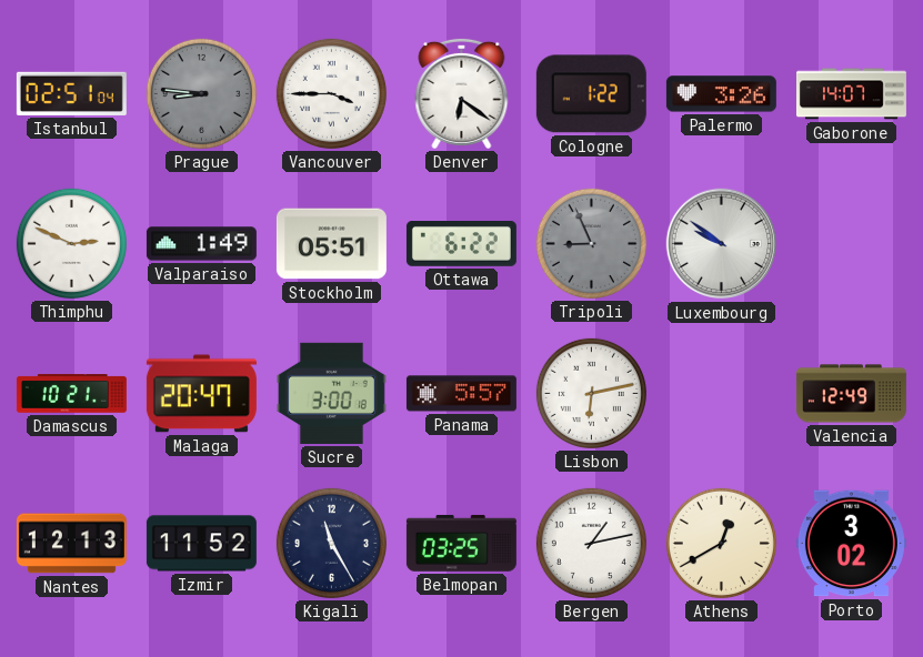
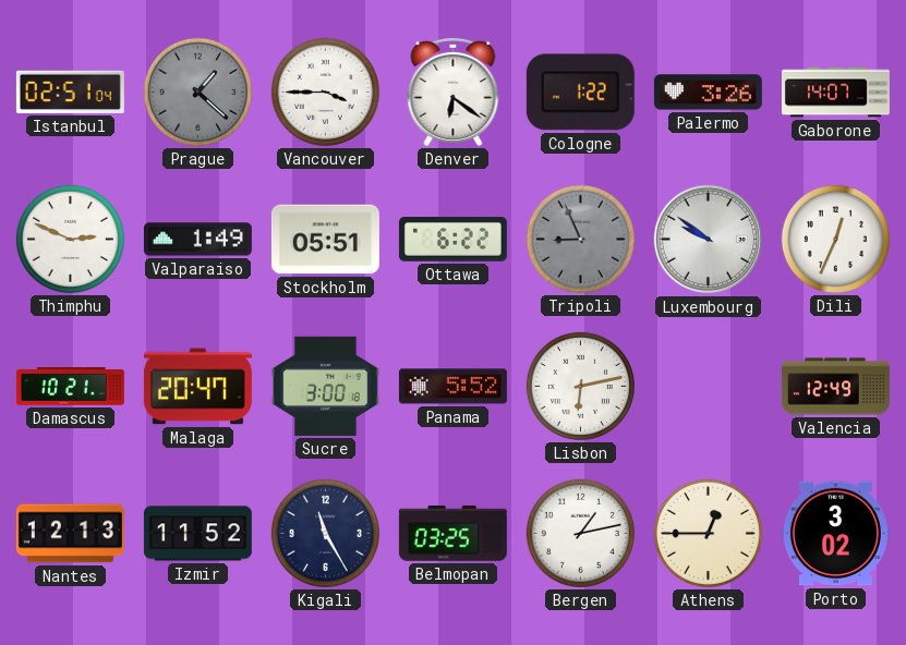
Prague: 8:46 -> 1:22 (197, 92)
Dili: none -> 12:34 (835, 239)
Panama: 5:57 -> 5:52 (452, 387)
Athens: 12:40 -> 12:45 (708, 533)
